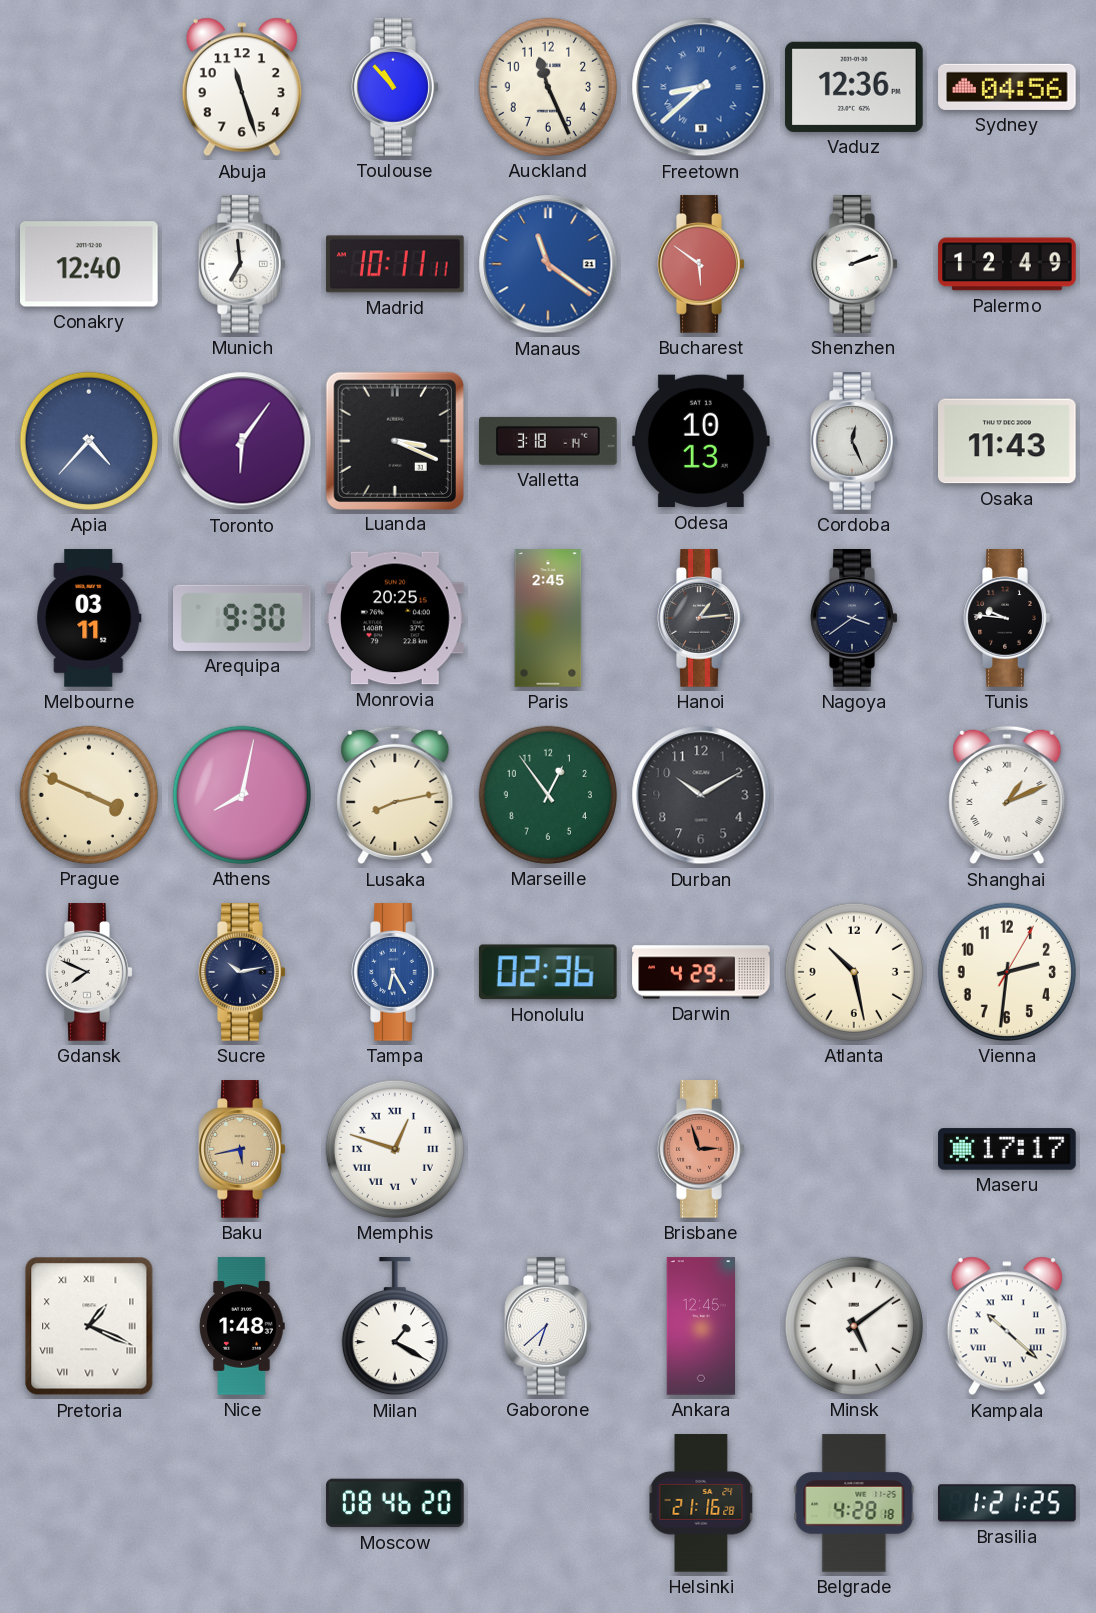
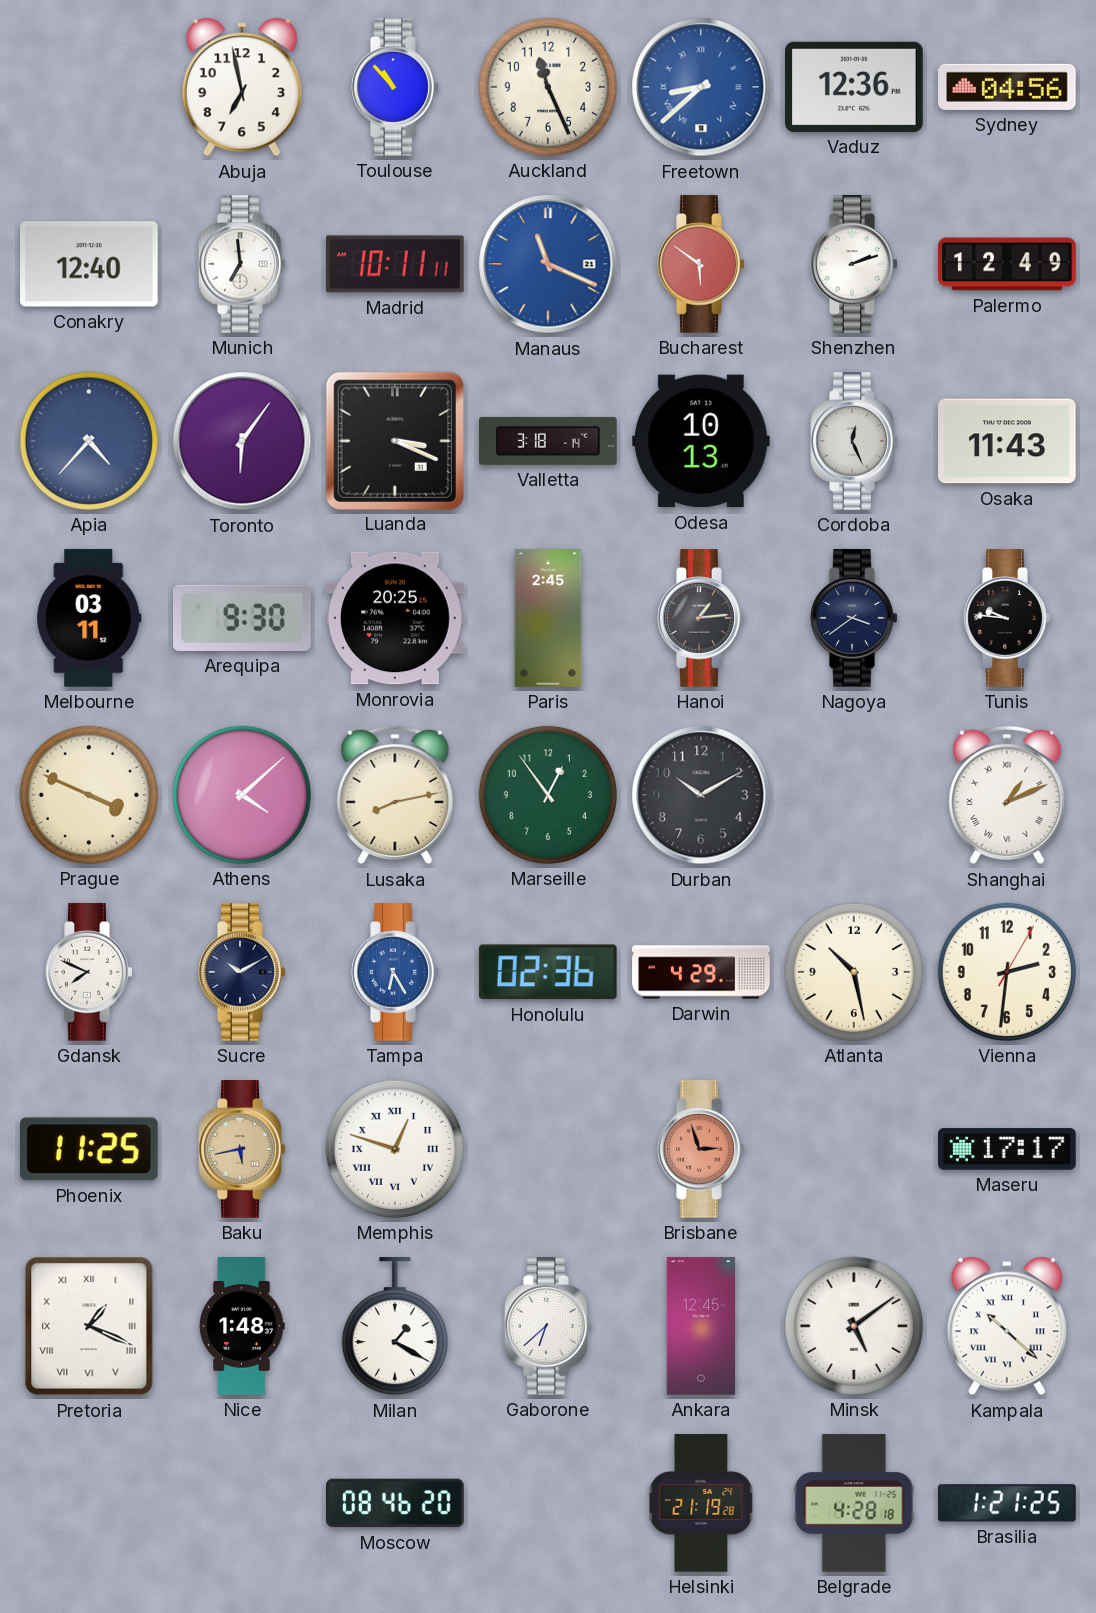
Abuja: 11:27 -> 6:58 (242, 87)
Manaus: 11:21 -> 11:19 (548, 264)
Athens: 8:02 -> 4:08 (242, 795)
Sucre: 10:13 -> 10:10 (242, 972)
Phoenix: none -> 11:25 (90, 1149)
Helsinki: 21:16 -> 21:19 (701, 1503)
